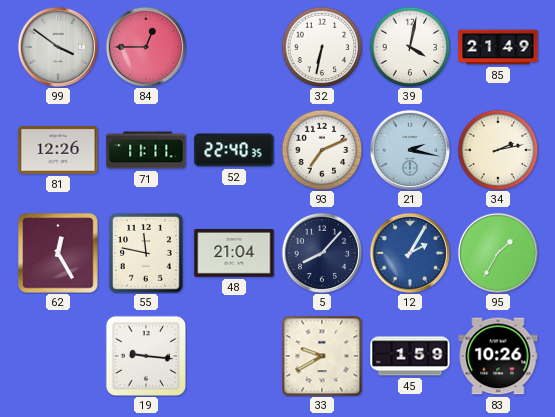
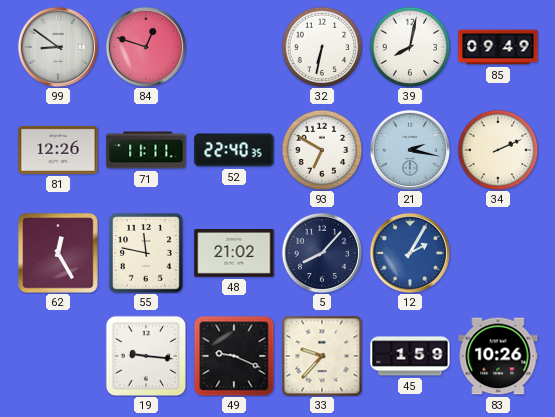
99: 3:51 -> 8:51 (58, 47)
84: 12:45 -> 12:48 (146, 47)
39: 4:02 -> 8:02 (410, 47)
85: 21:49 -> 09:49 (498, 47)
93: 7:11 -> 6:50 (322, 150)
34: 2:13 -> 2:11 (498, 150)
48: 21:04 -> 21:02 (234, 254)
95: 1:35 -> none (498, 253)
49: none -> 9:19 (234, 356)
33: 9:40 -> 9:37 (322, 356)
